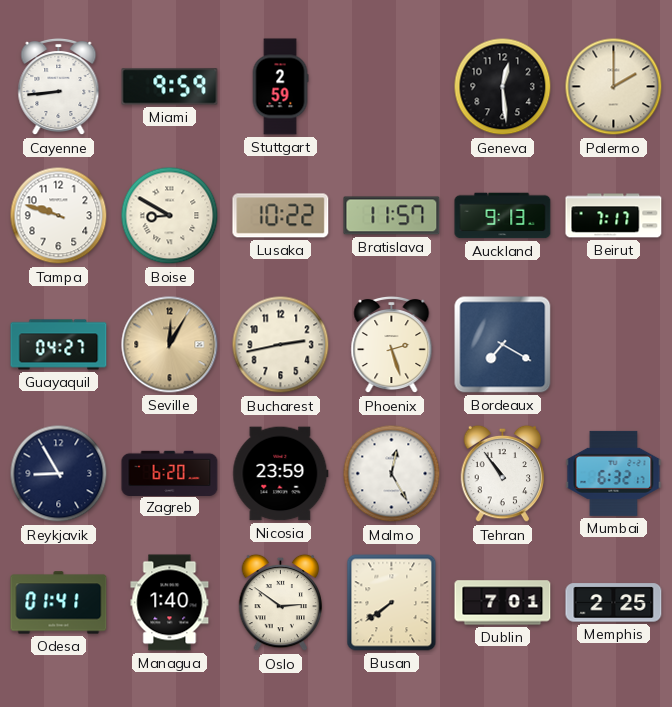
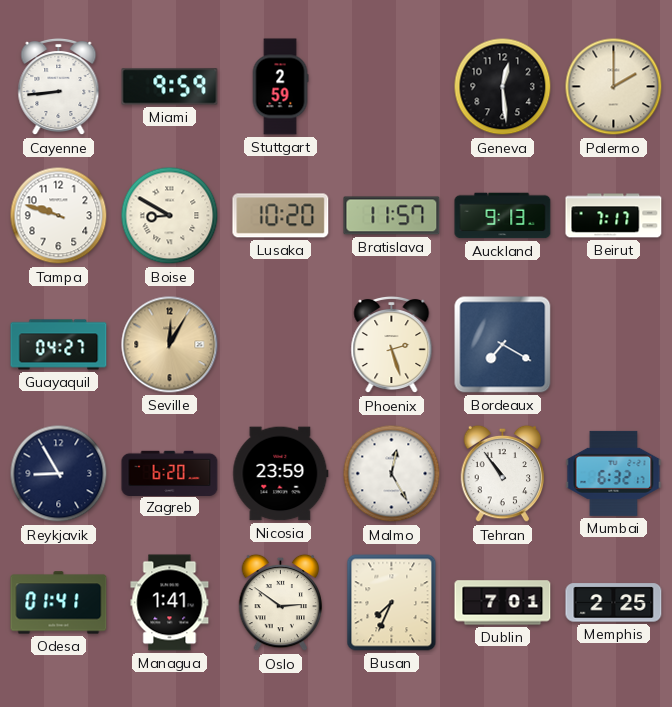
Lusaka: 10:22 -> 10:20 (281, 216)
Bucharest: 2:43 -> none (281, 345)
Managua: 1:40 -> 1:41 (170, 603)
Busan: 7:39 -> 7:34 (392, 603)
